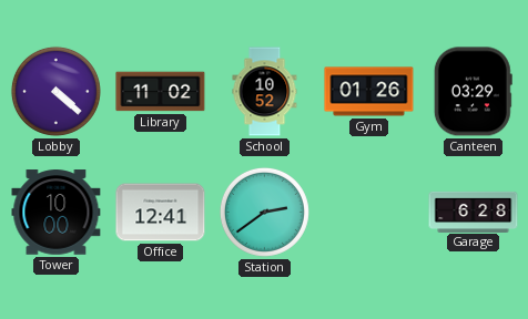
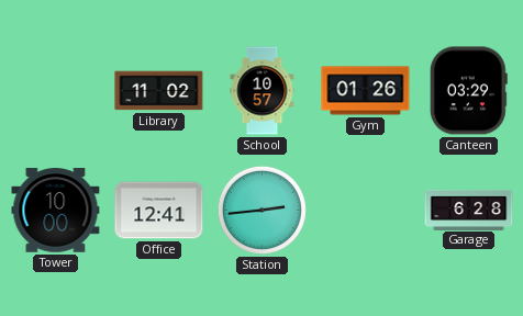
Lobby: 4:22 -> none (55, 91)
School: 10:52 -> 10:57 (263, 91)
Station: 2:39 -> 2:44 (261, 210)
